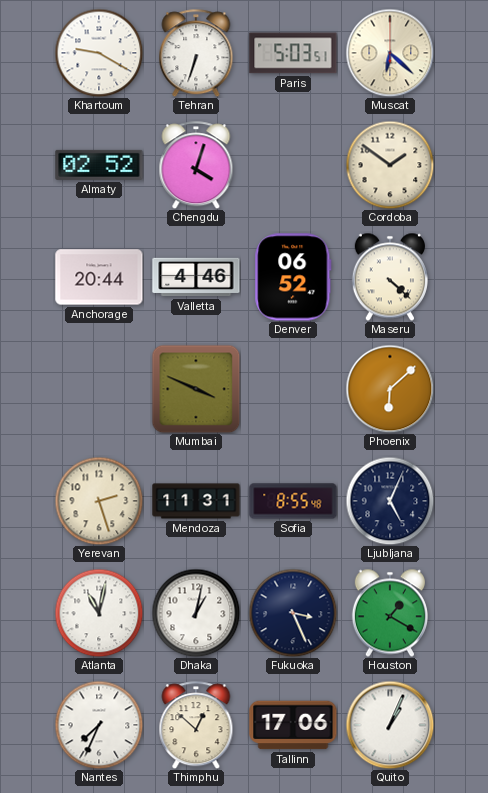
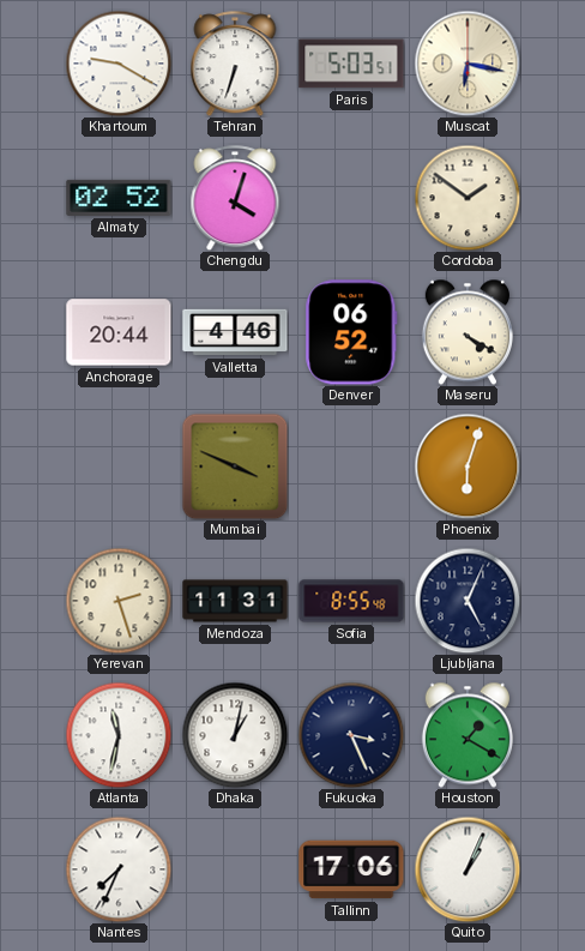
Muscat: 6:22 -> 6:17 (468, 64)
Maseru: 4:22 -> 4:20 (468, 332)
Phoenix: 6:08 -> 6:03 (468, 467)
Atlanta: 11:02 -> 11:32 (119, 735)
Thimphu: 12:52 -> none (196, 725)
